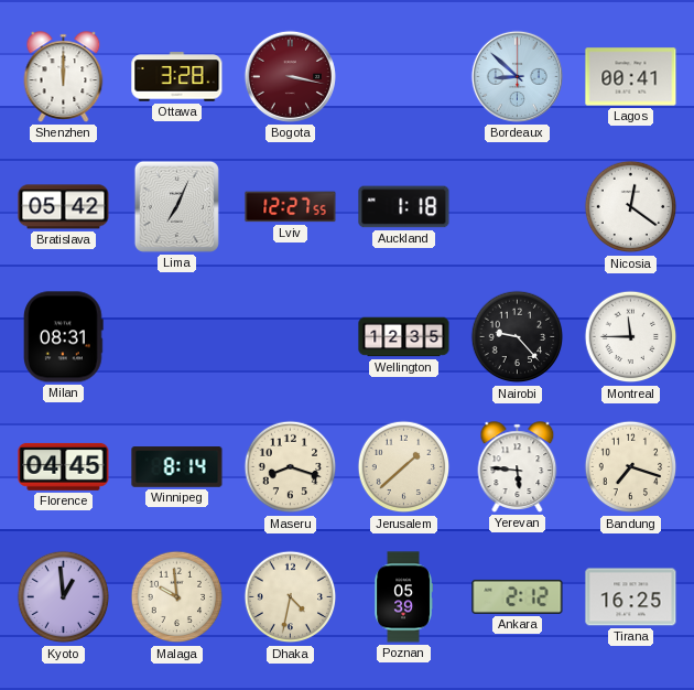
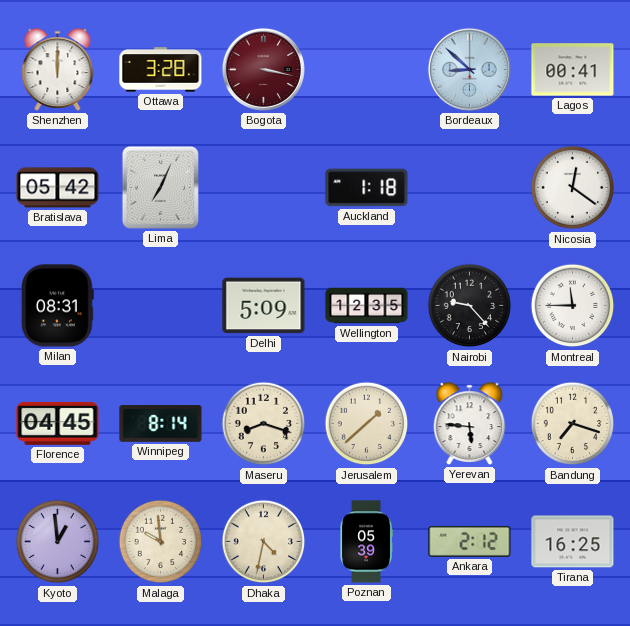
Lviv: 12:27 -> none (291, 207)
Delhi: none -> 5:09 (264, 306)
